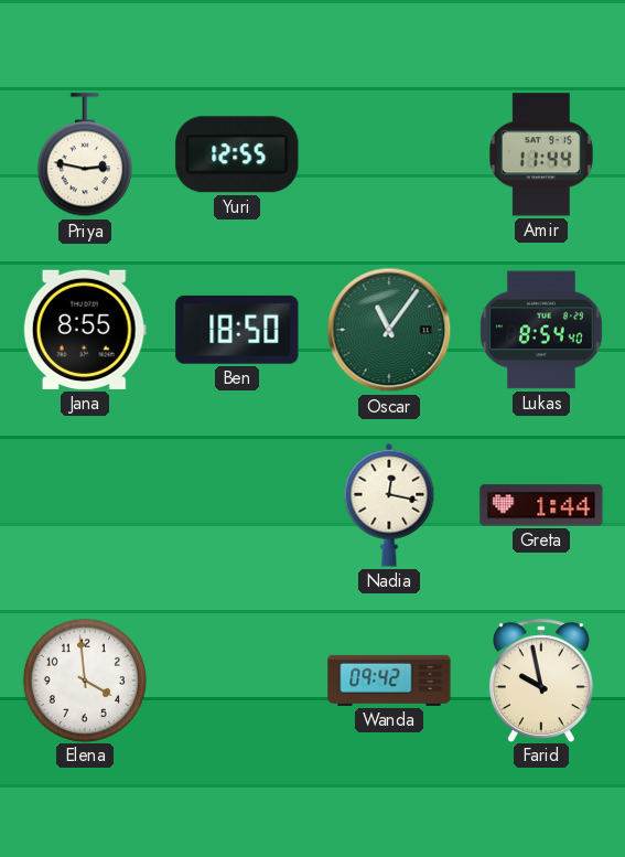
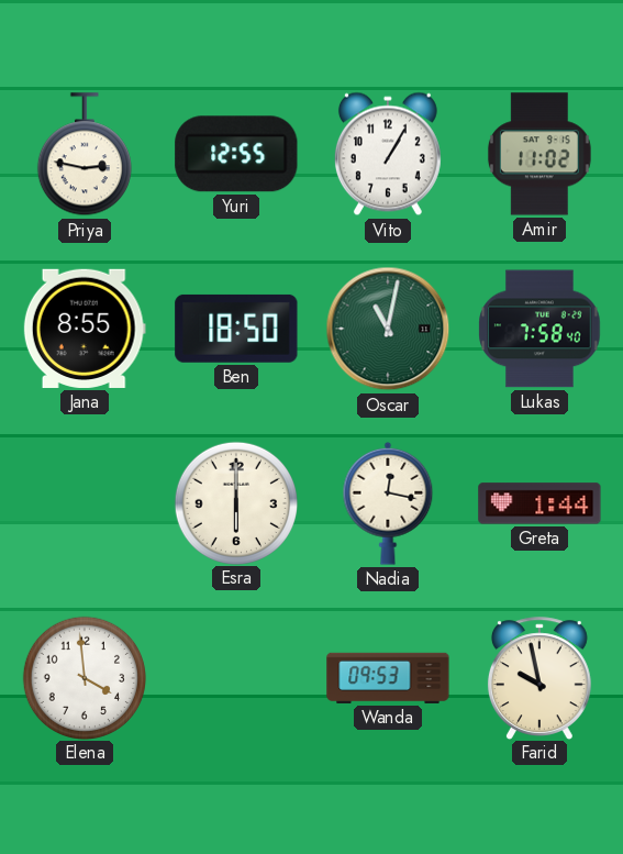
Vito: none -> 1:05 (388, 154)
Amir: 11:44 -> 11:02 (539, 154)
Oscar: 11:06 -> 11:02 (388, 329)
Lukas: 8:54 -> 7:58 (539, 329)
Esra: none -> 6:00 (235, 502)
Wanda: 09:42 -> 09:53 (388, 678)
